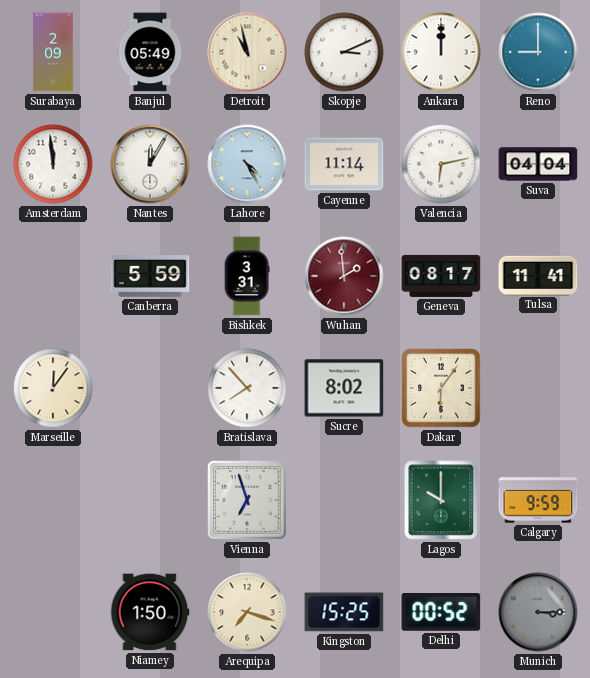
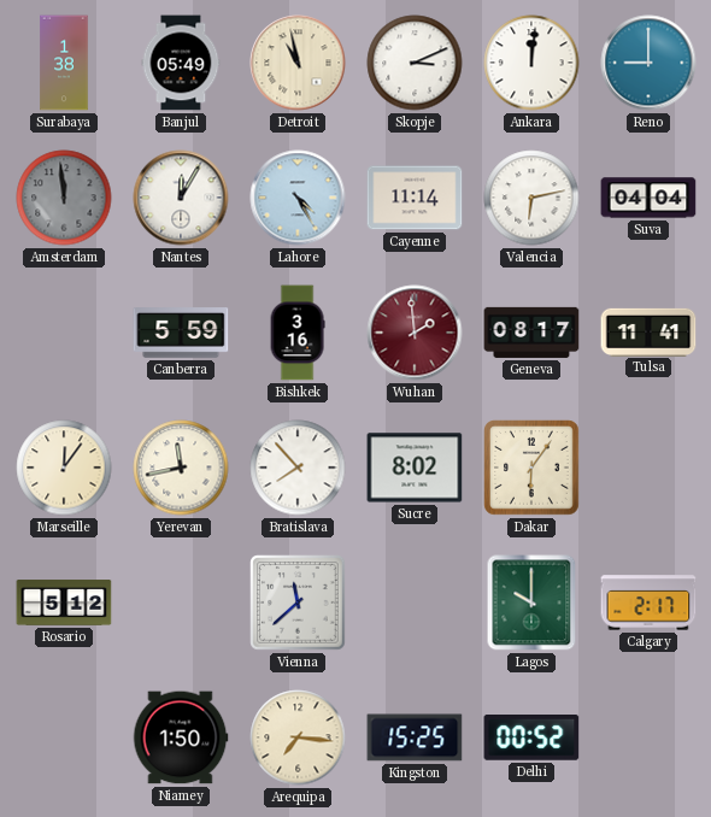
Surabaya: 2:09 -> 1:38 (64, 63)
Ankara: 12:00 -> 12:01 (531, 63)
Amsterdam dial: white -> grey (64, 198)
Bishkek: 3:31 -> 3:16 (298, 333)
Yerevan: none -> 11:43 (181, 468)
Rosario: none -> 5:12 (64, 603)
Vienna: 6:57 -> 11:38 (298, 603)
Calgary: 9:59 -> 2:17 (648, 603)
Arequipa: 7:18 -> 7:16 (298, 737)
Munich: 3:15 -> none (538, 612)
